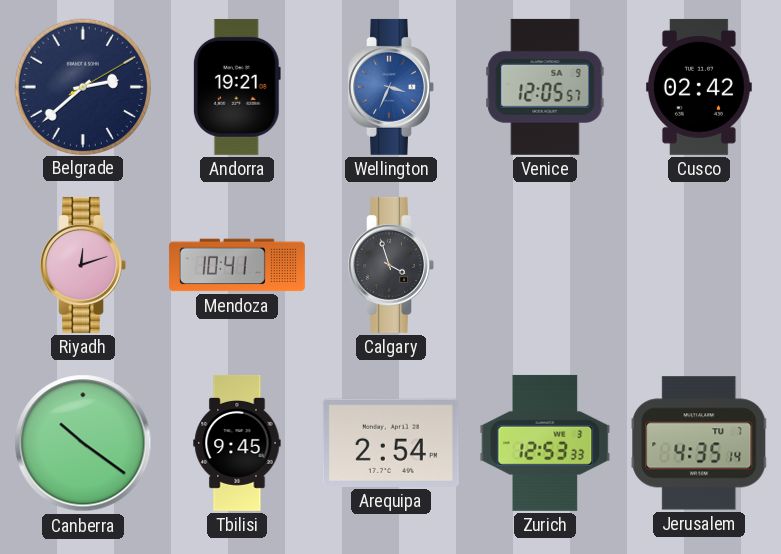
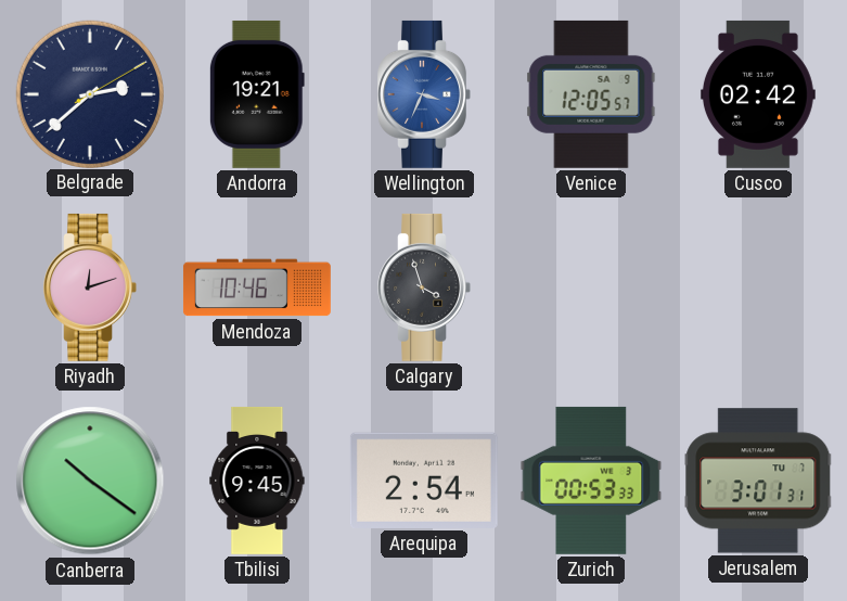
Mendoza: 10:41 -> 10:46 (257, 287)
Zurich: 12:53 -> 00:53 (591, 481)
Jerusalem: 4:35 -> 3:01 (758, 481)
